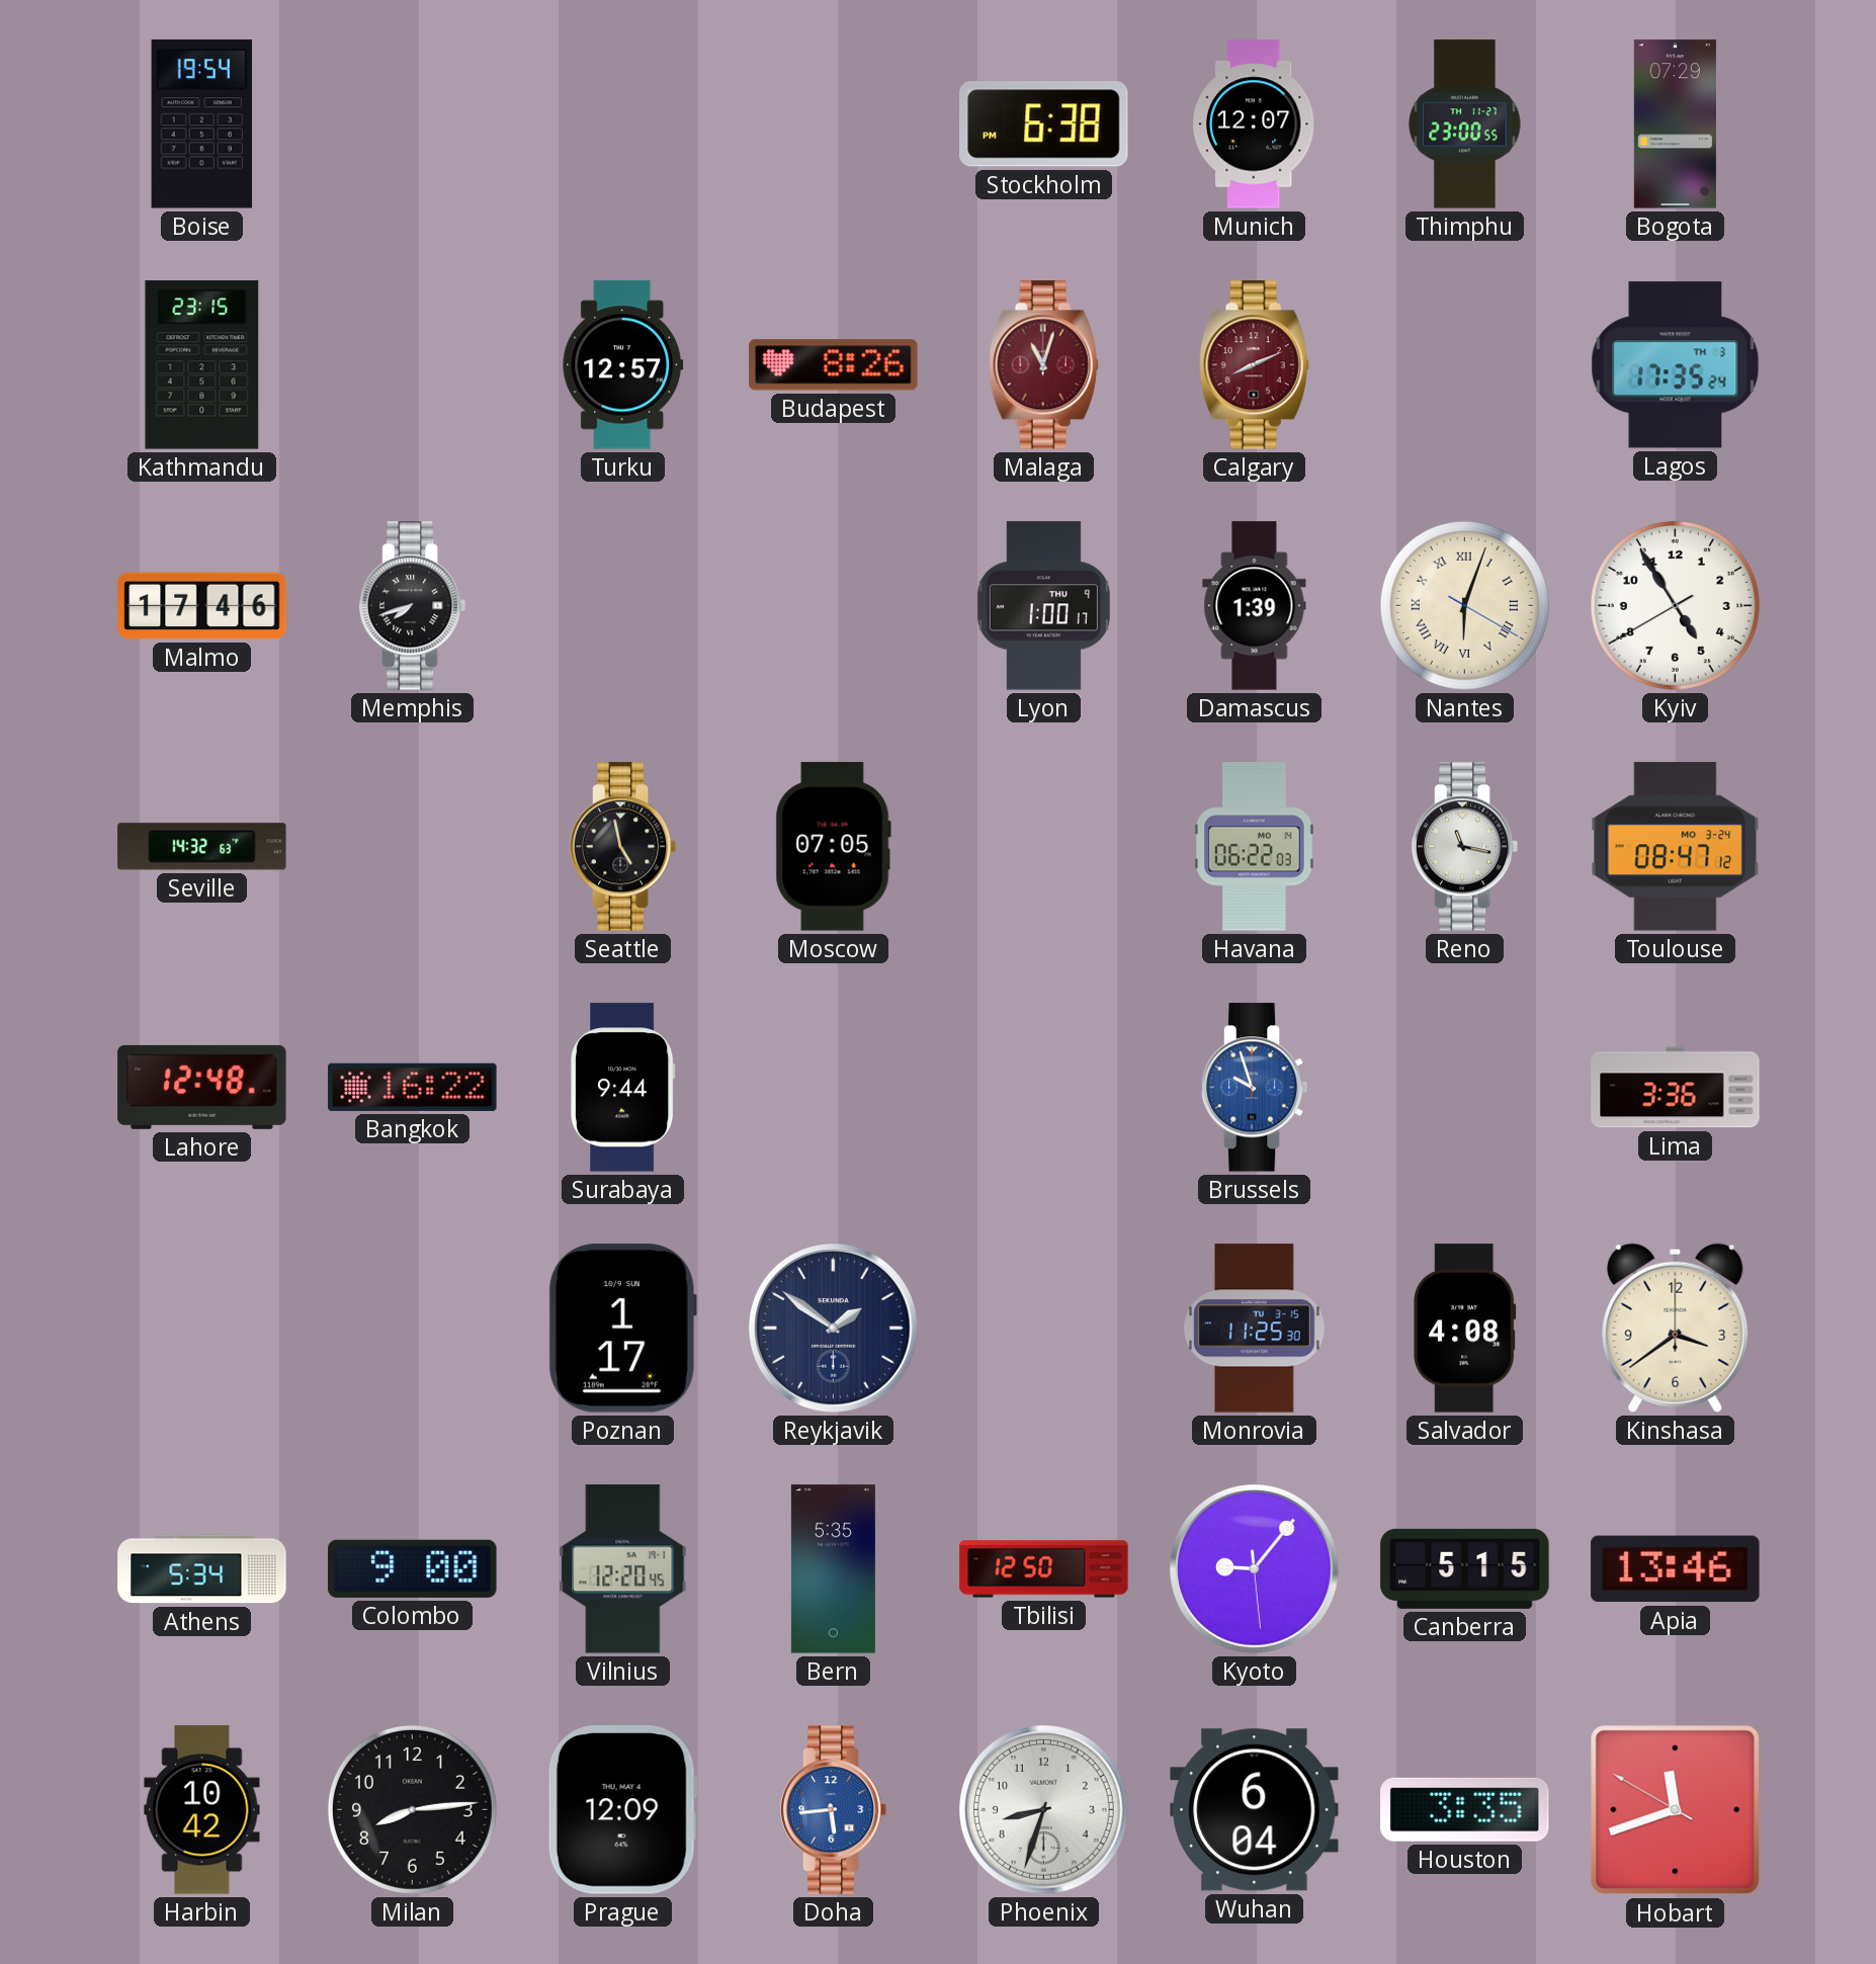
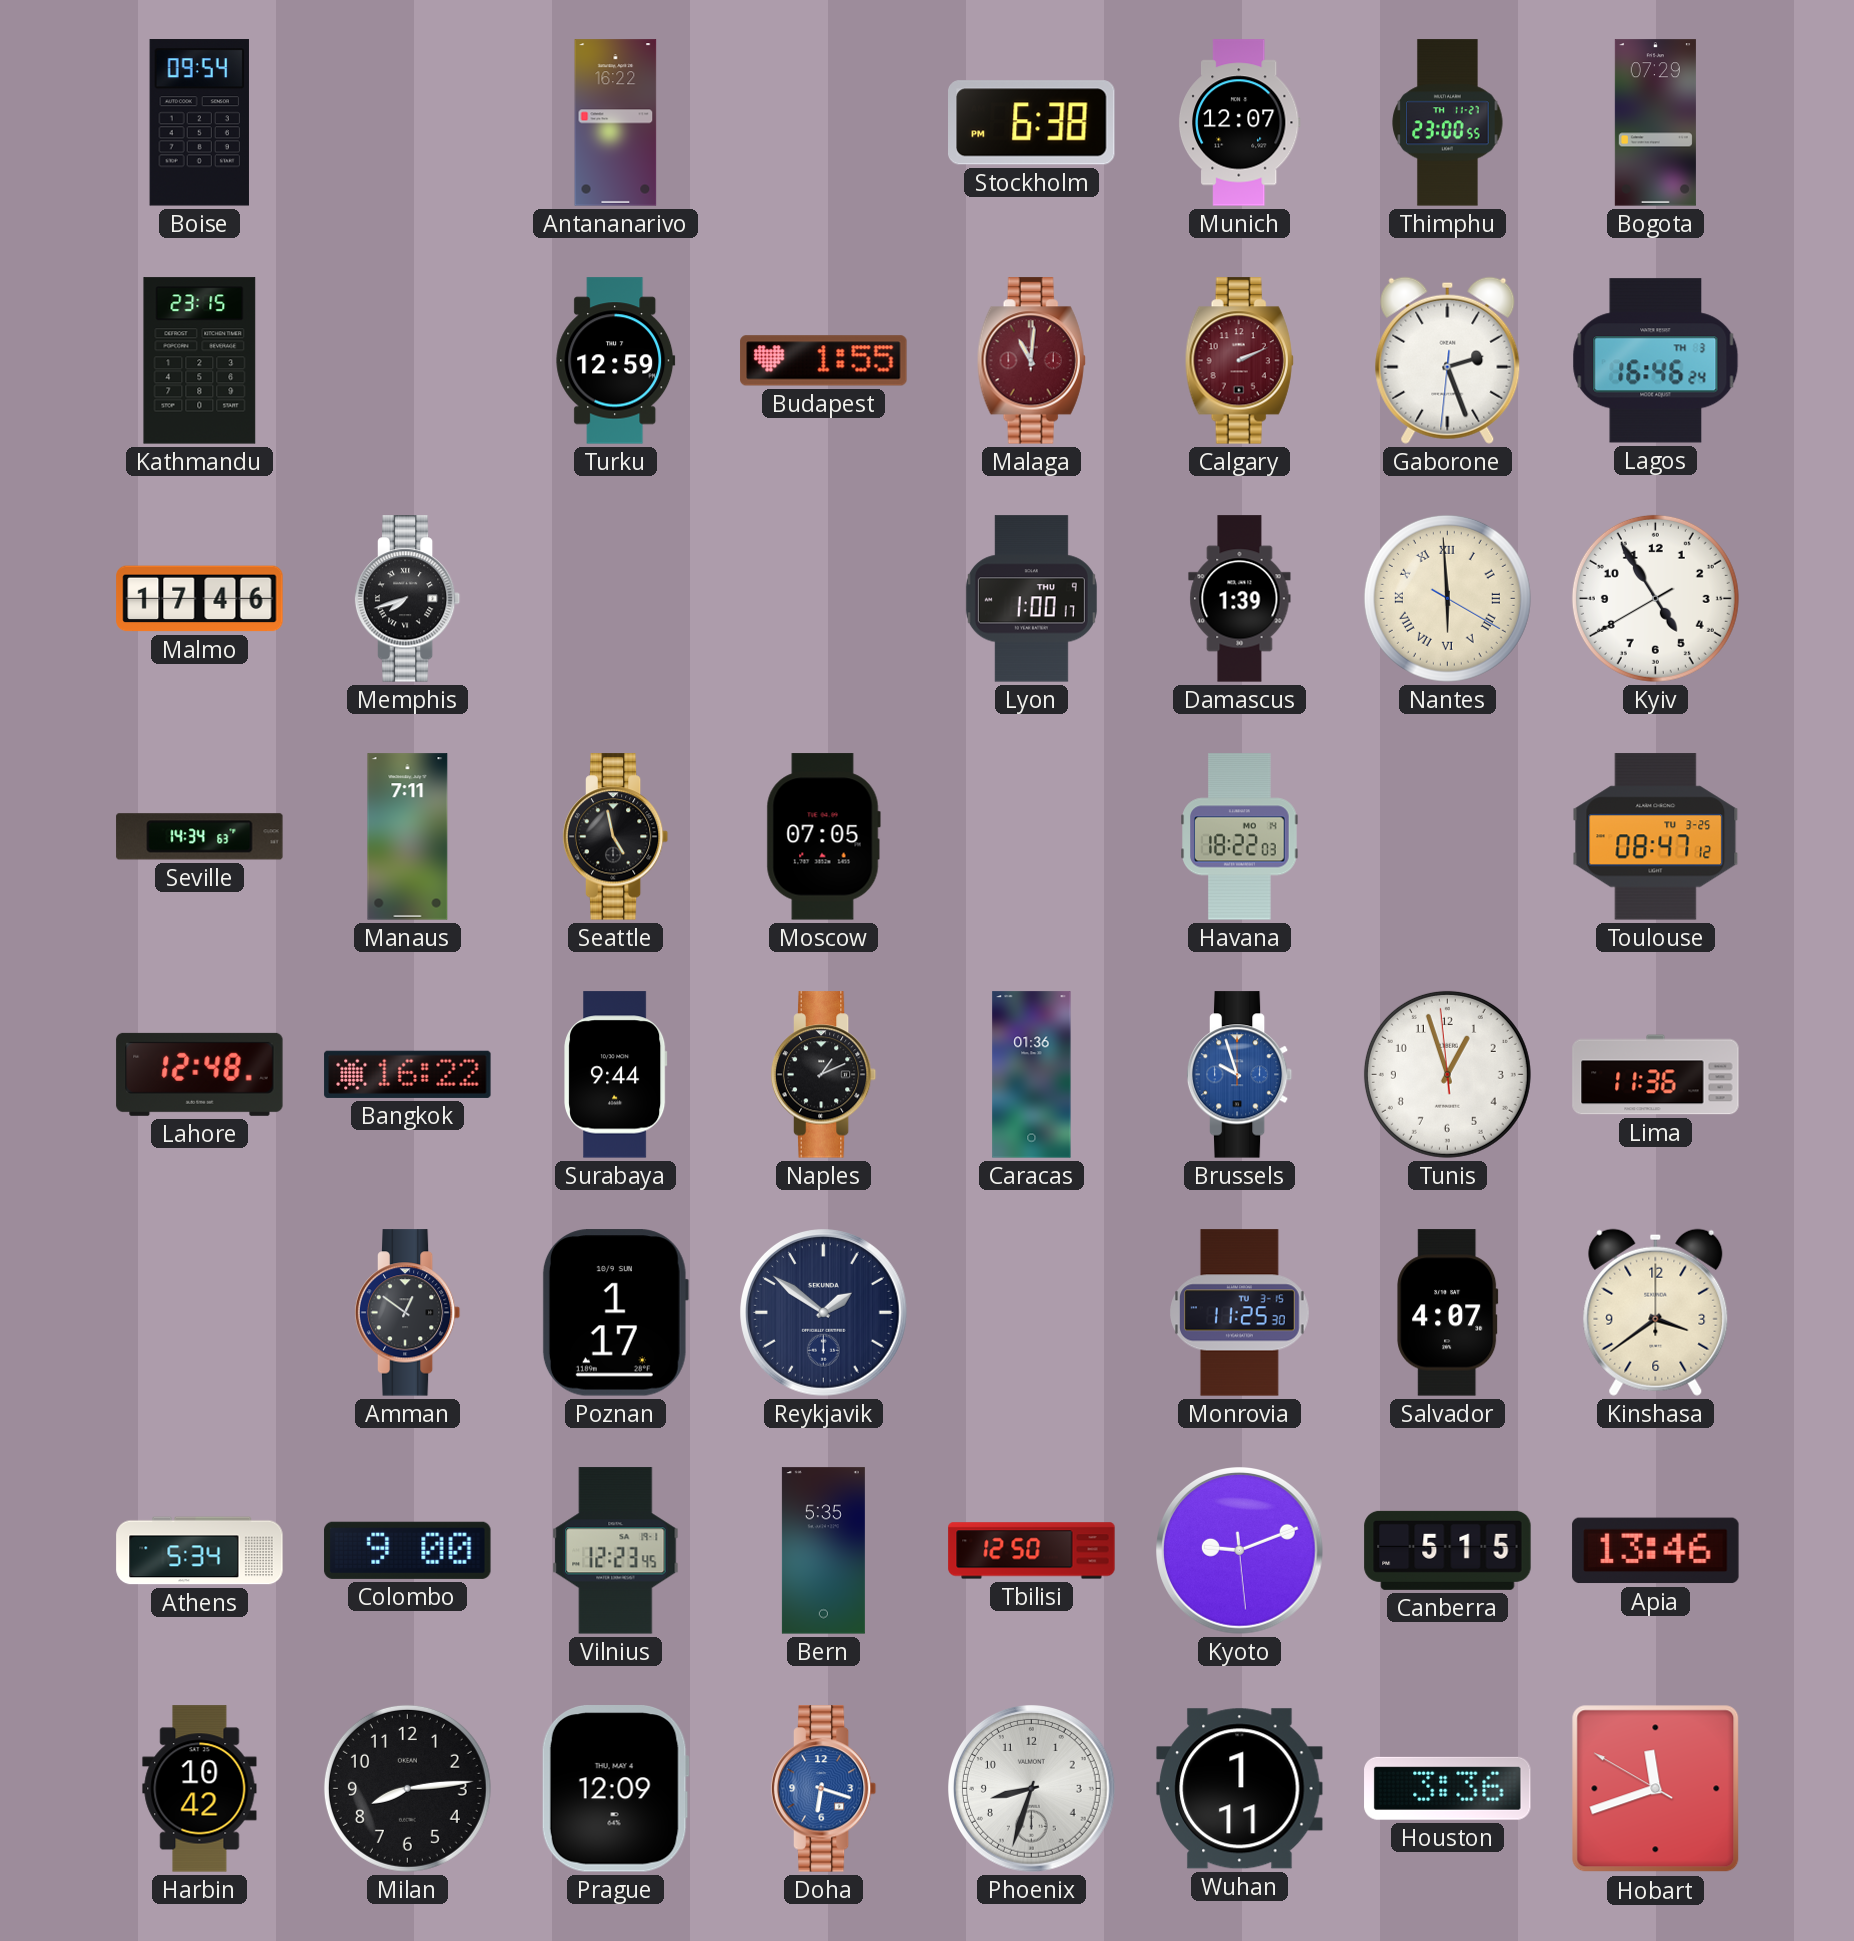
Boise: 19:54 -> 09:54 (199, 123)
Antananarivo: none -> 16:22 (616, 123)
Turku: 12:57 -> 12:59 (616, 361)
Budapest: 8:26 -> 1:55 (824, 361)
Malaga: 11:03 -> 11:01 (1031, 361)
Calgary: 8:11 -> 2:11 (1239, 361)
Gaborone: none -> 2:26 (1448, 360)
Lagos: 17:35 -> 16:46 (1656, 361)
Nantes: 6:03 -> 5:59 (1447, 598)
Seville: 14:32 -> 14:34 (200, 837)
Manaus: none -> 7:11 (408, 837)
Havana: 06:22 -> 18:22 (1240, 837)
Reno: 11:17 -> none (1465, 847)
Toulouse date: MO 3-24 -> TU 3-25 (1656, 837)
Naples: none -> 1:11 (824, 1075)
Caracas: none -> 01:36 (1032, 1075)
Tunis: none -> 12:56 (1447, 1074)
Lima: 3:36 -> 11:36 (1656, 1075)
Amman: none -> 12:51 (408, 1313)
Salvador: 4:08 -> 4:07 (1448, 1313)
Vilnius: 12:20 -> 12:23 (616, 1551)
Kyoto: 9:06 -> 9:11 (1240, 1551)
Doha: 5:44 -> 6:18 (824, 1789)
Wuhan: 6:04 -> 1:11 (1240, 1789)
Houston: 3:35 -> 3:36 (1448, 1788)
